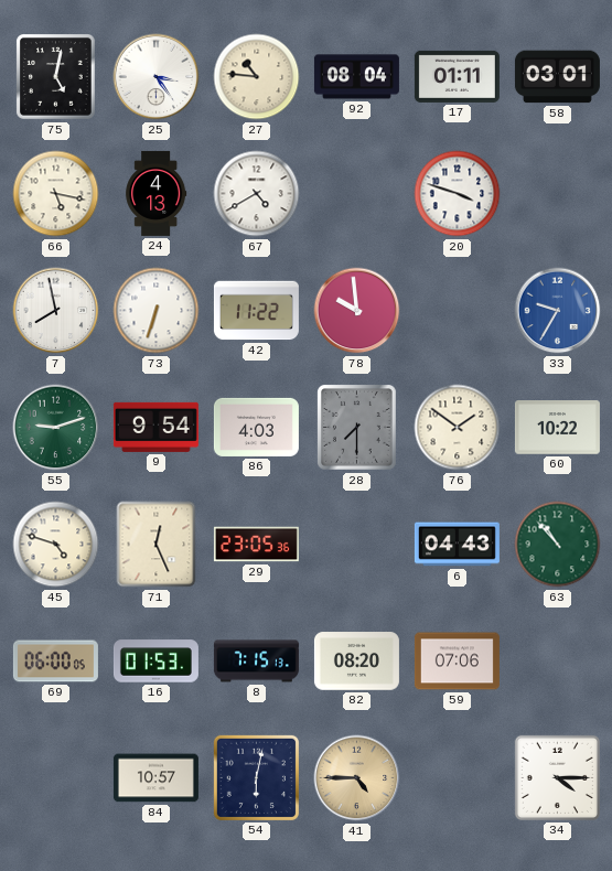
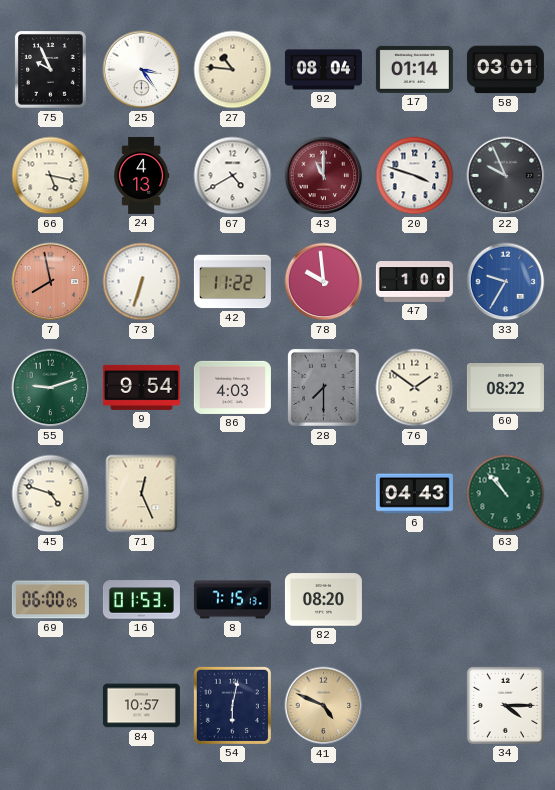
75: 5:02 -> 9:56 (51, 70)
17: 01:11 -> 01:14 (414, 69)
43: none -> 11:00 (324, 176)
22: none -> 9:56 (506, 176)
7 dial: white -> salmon (51, 282)
47: none -> 1:00 (414, 282)
60: 10:22 -> 08:22 (505, 388)
29: 23:05 -> none (256, 545)
59: 07:06 -> none (457, 662)
41: 4:45 -> 4:49 (324, 706)
